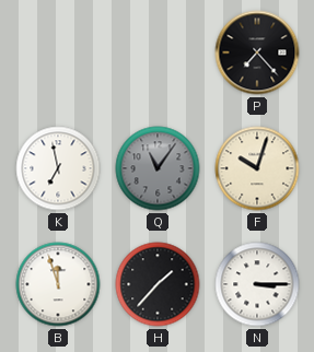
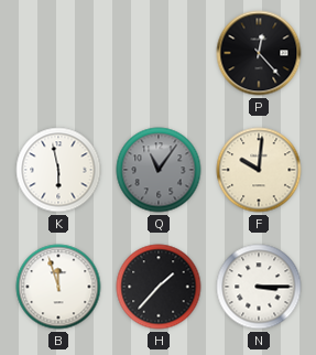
P: 7:23 -> 12:23 (259, 53)
K: 6:58 -> 5:58 (58, 170)
F: 10:03 -> 10:01 (259, 170)
